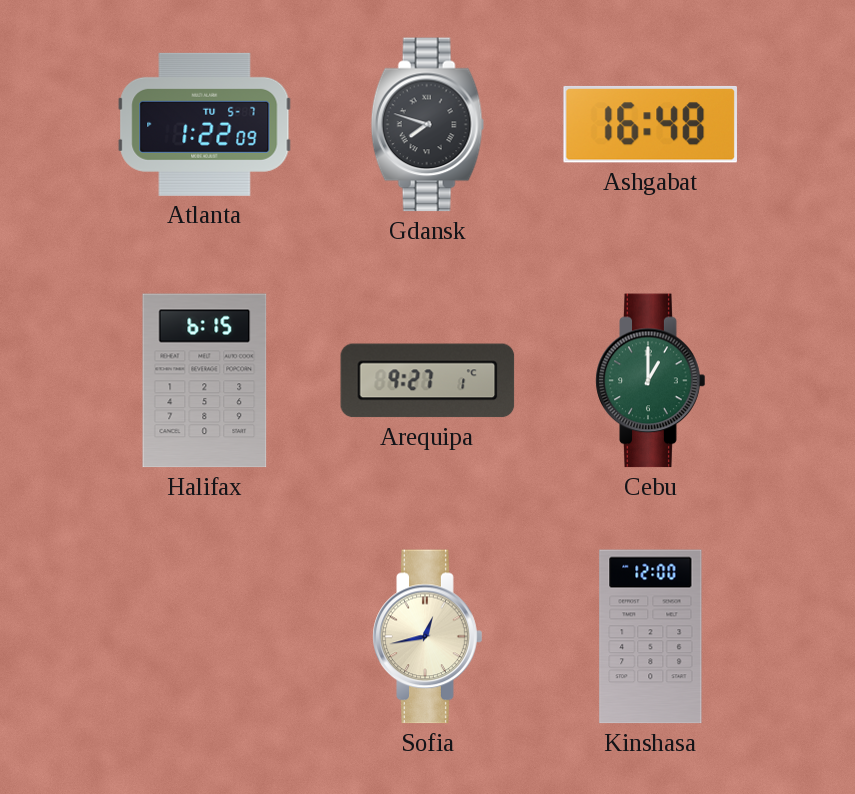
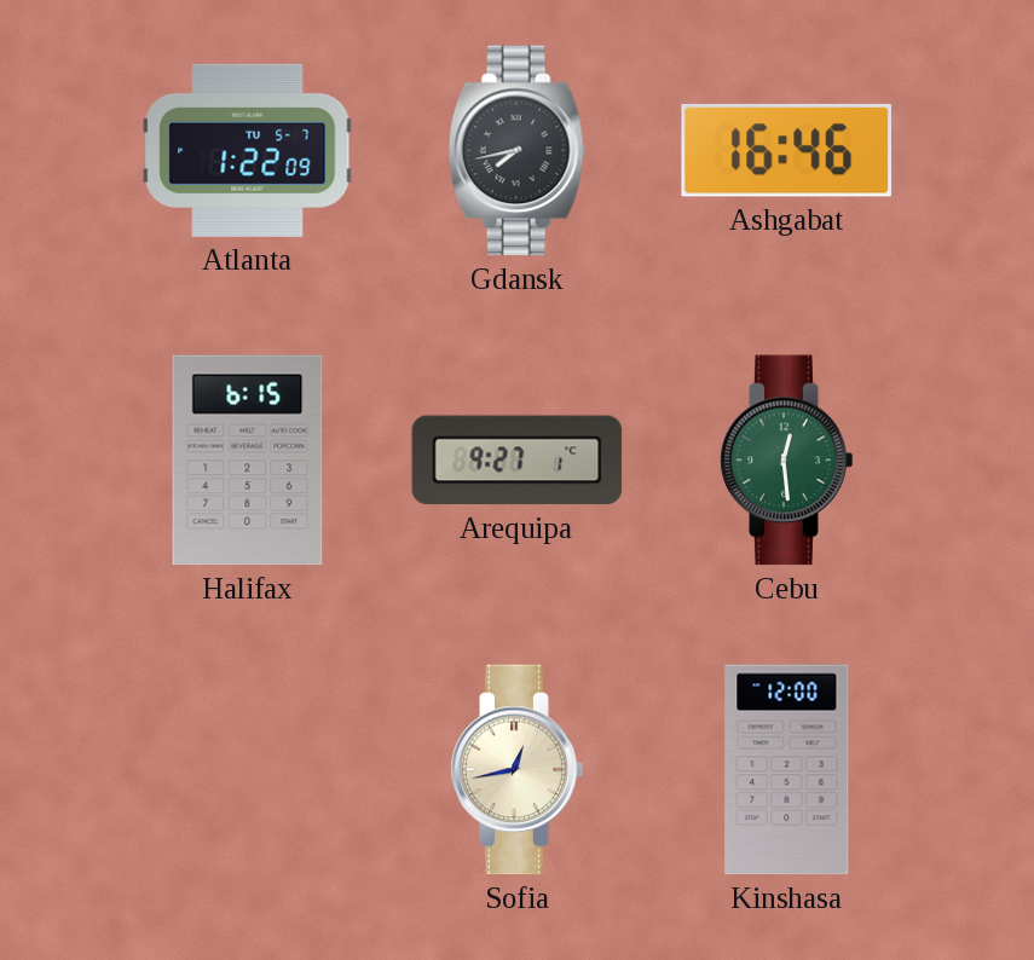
Gdansk: 7:48 -> 7:43 (518, 151)
Ashgabat: 16:48 -> 16:46 (786, 150)
Cebu: 1:00 -> 12:29 (787, 461)
